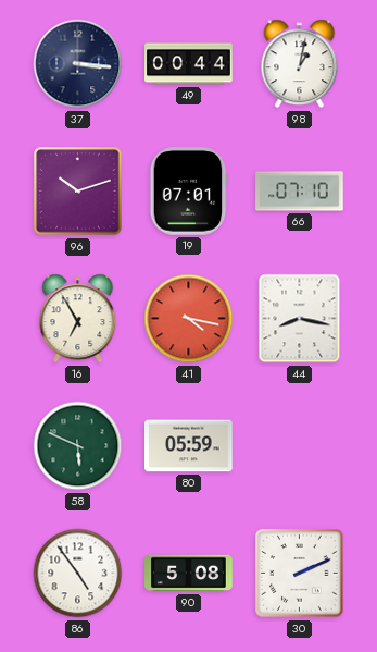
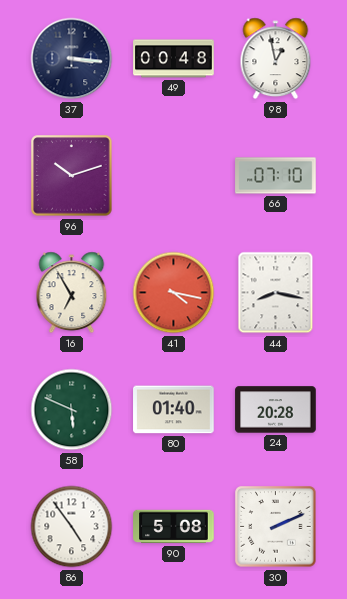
49: 00:44 -> 00:48 (174, 59)
98: 1:02 -> 12:58 (276, 59)
19: 07:01 -> none (189, 192)
80: 05:59 -> 01:40 (174, 410)
24: none -> 20:28 (276, 410)
